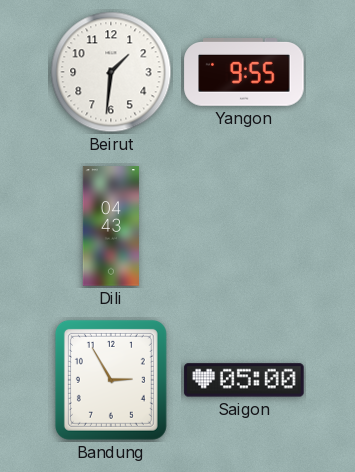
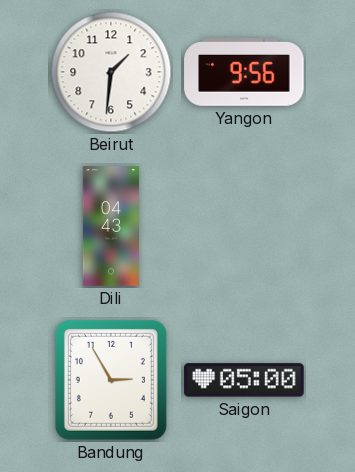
Yangon: 9:55 -> 9:56 (244, 73)
